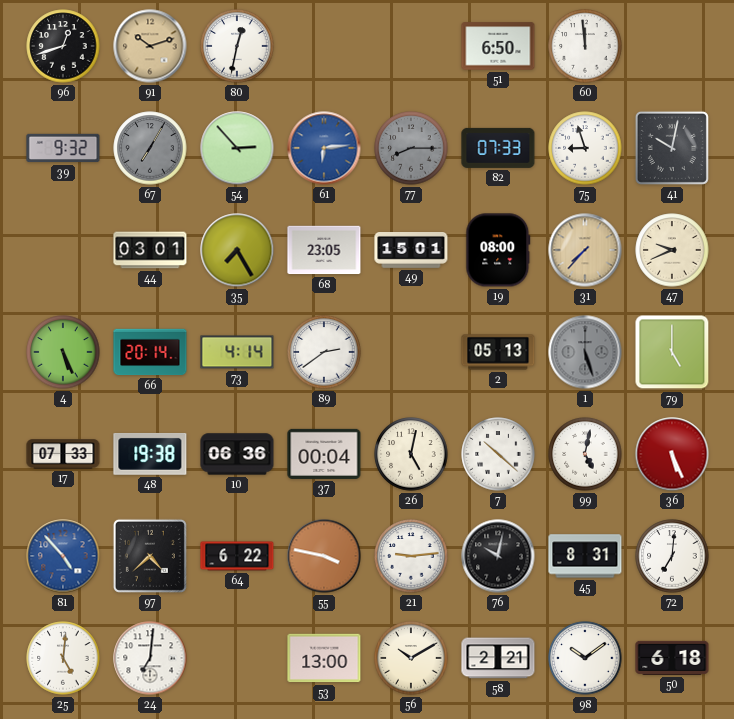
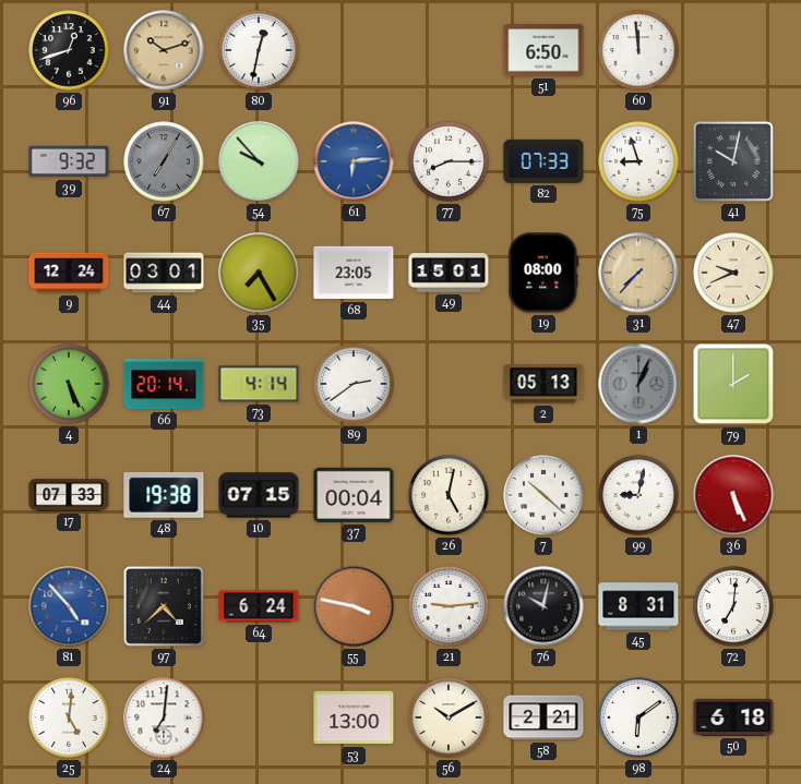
54: 2:53 -> 9:53 (259, 161)
77 dial: grey -> white (449, 161)
9: none -> 12:24 (69, 273)
1: 5:27 -> 1:04 (638, 384)
79: 5:00 -> 2:00 (733, 384)
10: 06:36 -> 07:15 (259, 495)
99: 5:02 -> 9:02 (638, 495)
64: 6:22 -> 6:24 (259, 606)
98: 10:09 -> 6:09 (638, 717)
